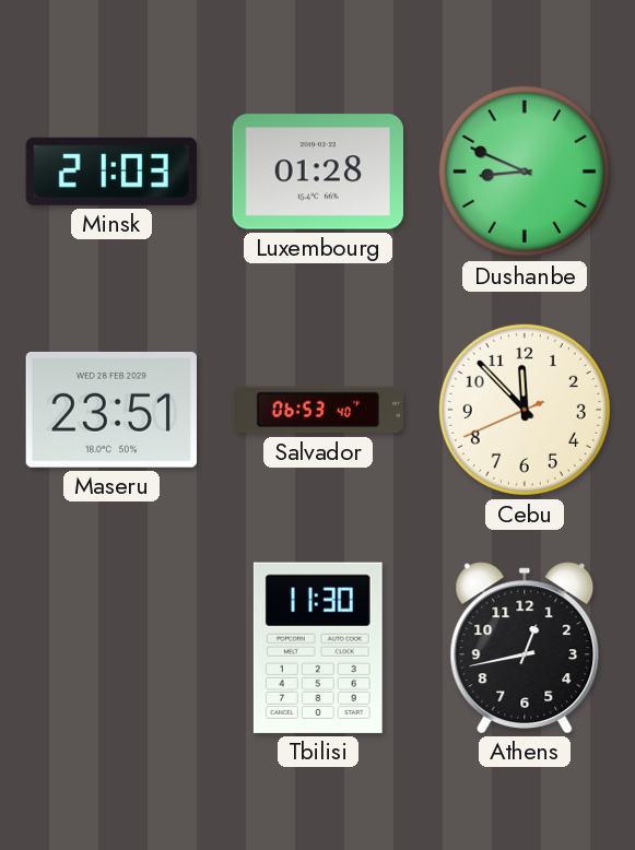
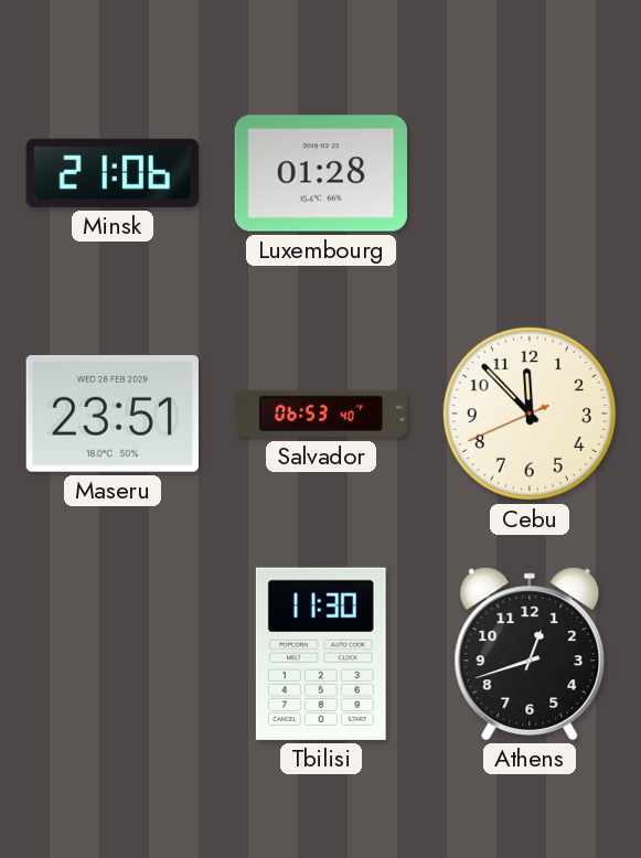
Minsk: 21:03 -> 21:06 (113, 173)
Dushanbe: 8:49 -> none (525, 172)
Athens: 12:43 -> 12:42 (530, 654)
